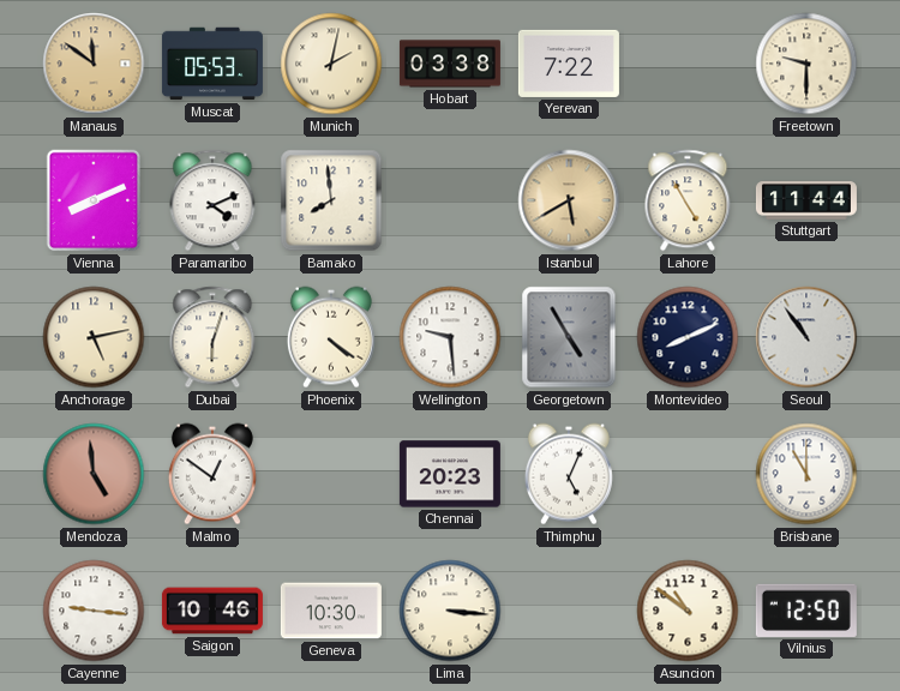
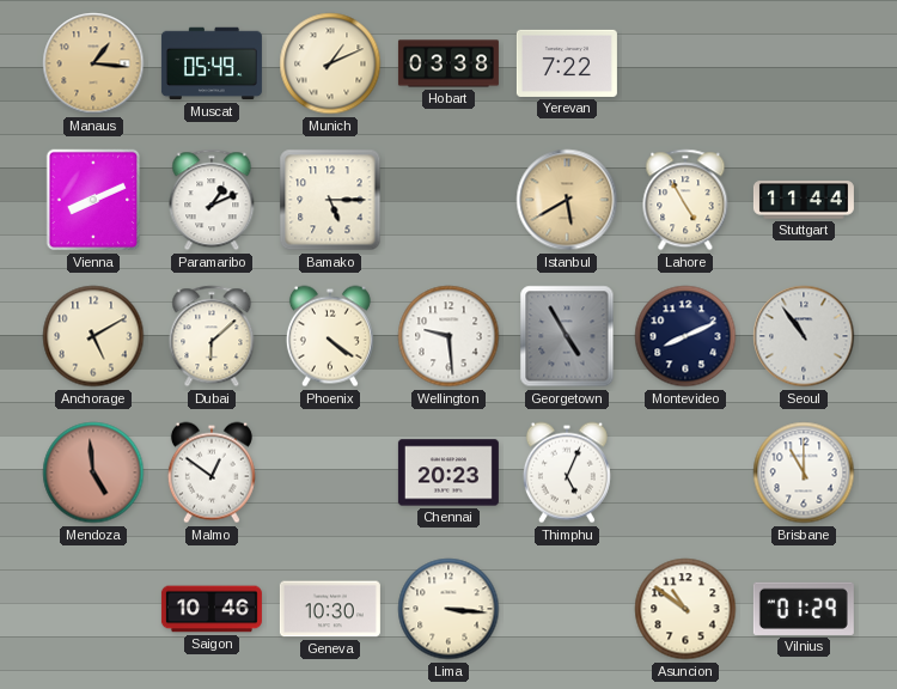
Manaus: 11:51 -> 1:16 (93, 63)
Muscat: 05:53 -> 05:49 (212, 63)
Munich: 2:02 -> 1:11 (330, 63)
Freetown: 9:30 -> none (806, 64)
Paramaribo: 4:11 -> 1:11 (212, 200)
Bamako: 7:59 -> 5:15 (330, 200)
Anchorage: 5:13 -> 5:10 (93, 336)
Dubai: 6:03 -> 6:08 (212, 336)
Cayenne: 9:16 -> none (94, 611)
Vilnius: 12:50 -> 01:29 (804, 609)
